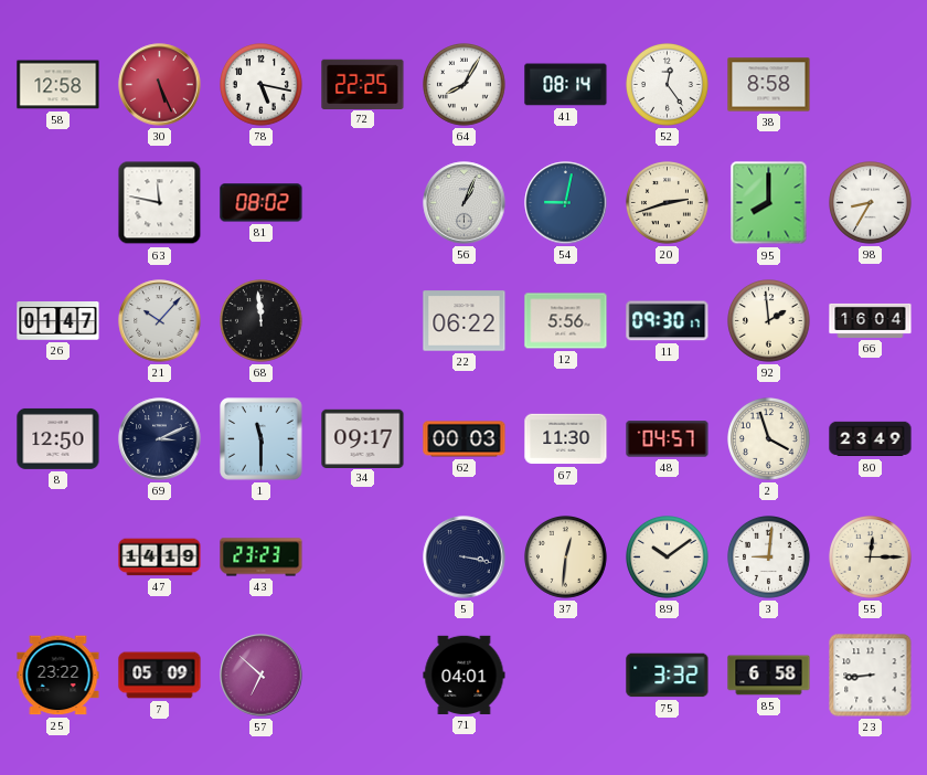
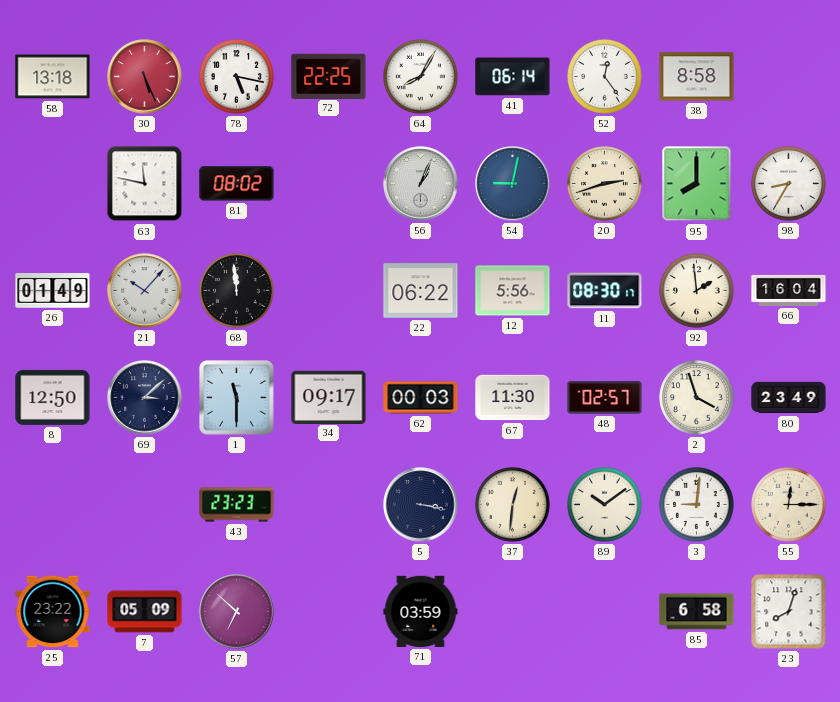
58: 12:58 -> 13:18 (53, 77)
41: 08:14 -> 06:14 (513, 77)
26: 01:47 -> 01:49 (53, 291)
11: 09:30 -> 08:30 (605, 291)
69: 3:11 -> 3:08 (145, 398)
48: 04:57 -> 02:57 (605, 398)
47: 14:19 -> none (160, 558)
71: 04:01 -> 03:59 (421, 611)
75: 3:32 -> none (668, 676)
23: 8:44 -> 8:03 (789, 612)
